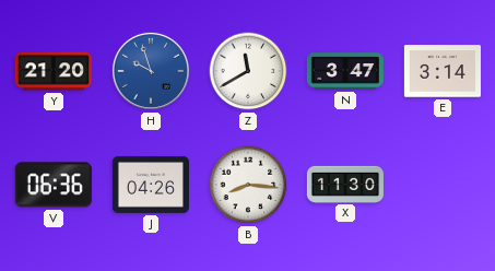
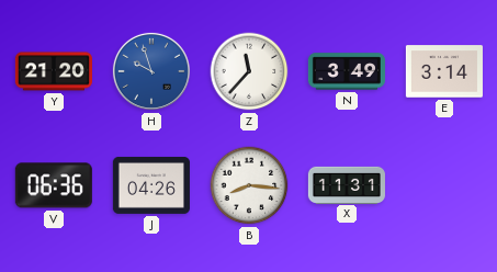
Z: 11:40 -> 11:37 (249, 71)
N: 3:47 -> 3:49 (347, 71)
X: 11:30 -> 11:31 (347, 184)
